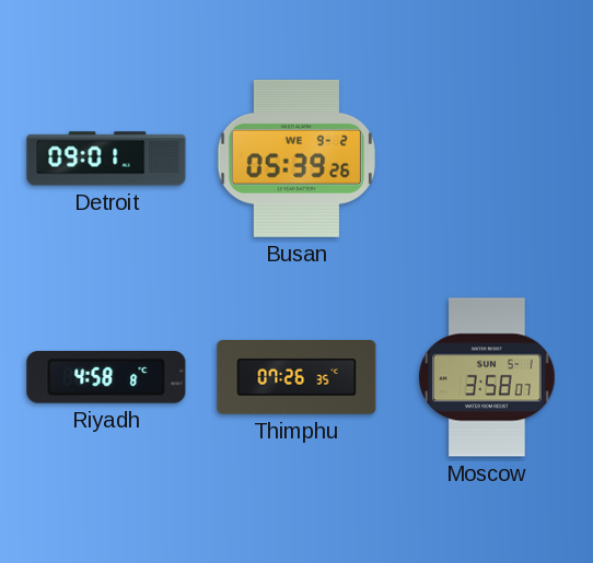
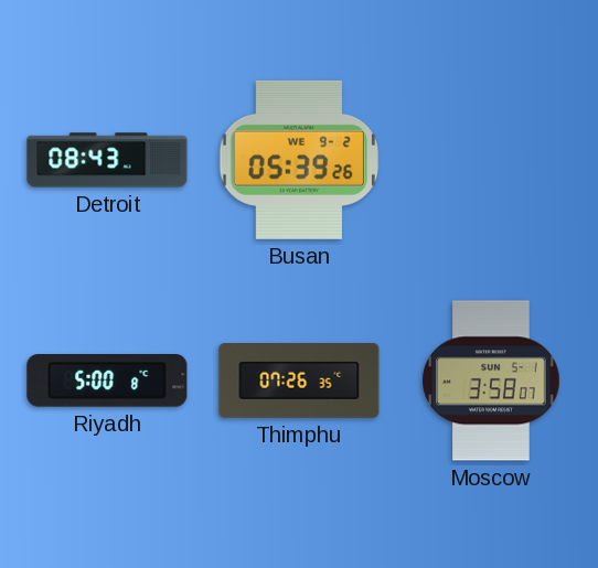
Detroit: 09:01 -> 08:43 (107, 160)
Riyadh: 4:58 -> 5:00 (107, 382)
